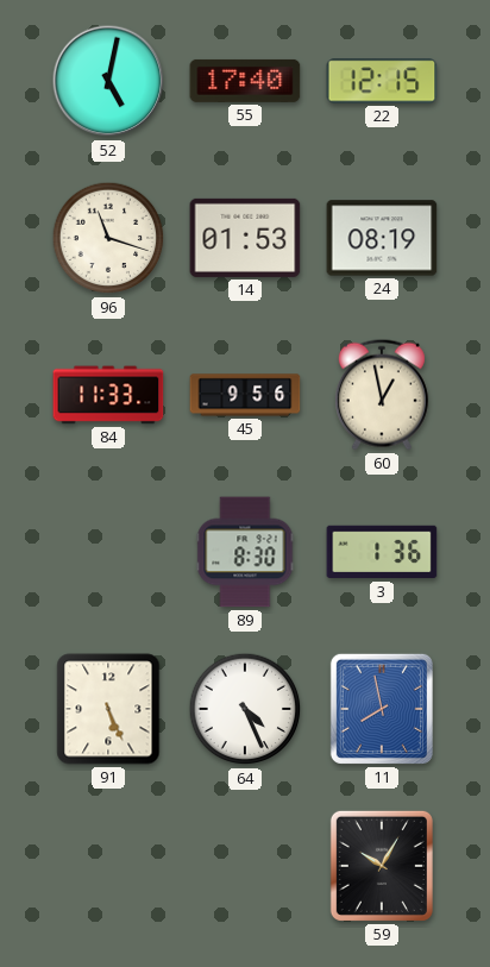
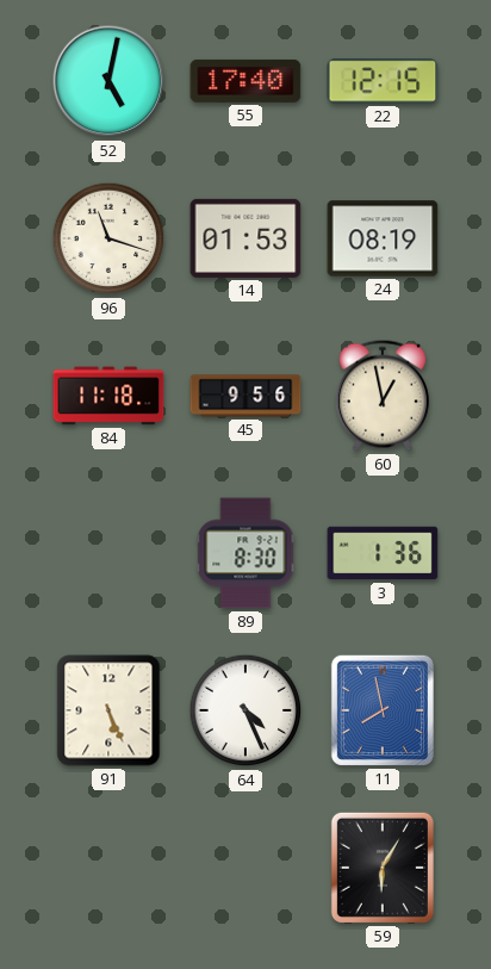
84: 11:33 -> 11:18 (108, 396)
59: 10:05 -> 6:05 (383, 868)
